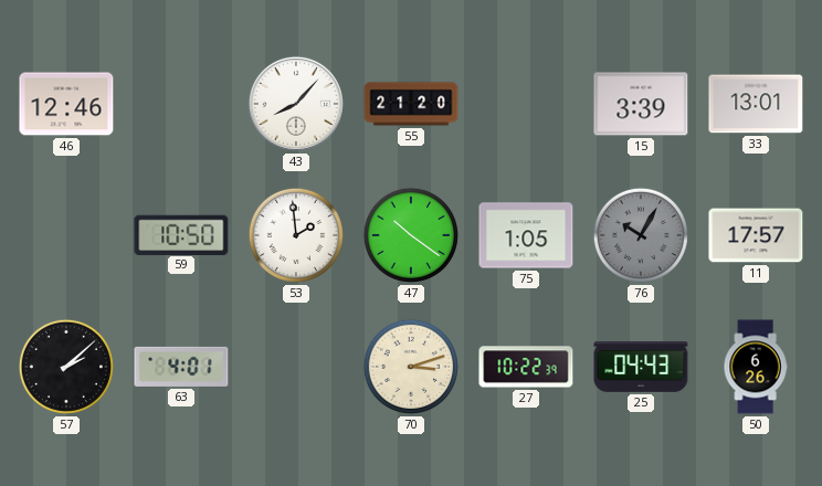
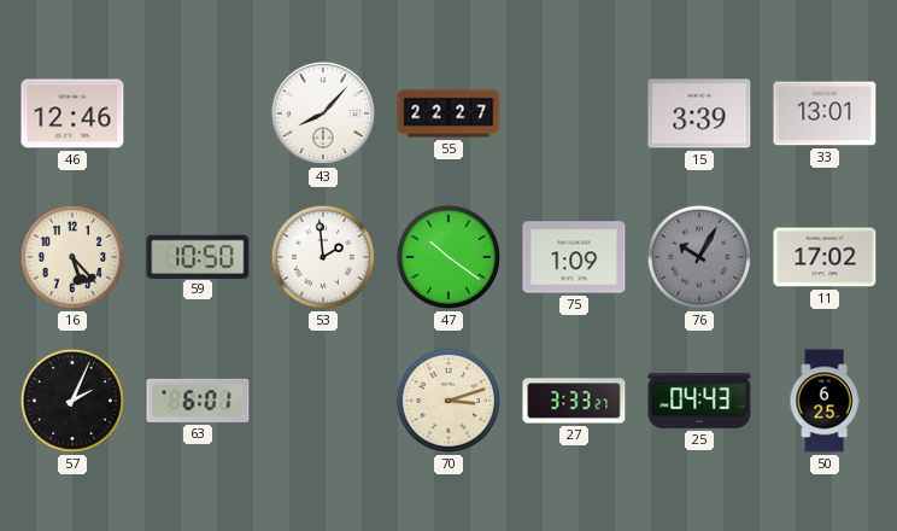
55: 21:20 -> 22:27 (448, 113)
16: none -> 5:23 (72, 257)
75: 1:05 -> 1:09 (574, 257)
11: 17:57 -> 17:02 (825, 257)
57: 2:08 -> 2:04 (72, 401)
63: 4:01 -> 6:01 (198, 401)
27: 10:22 -> 3:33 (574, 401)
50: 6:26 -> 6:25 (825, 401)
